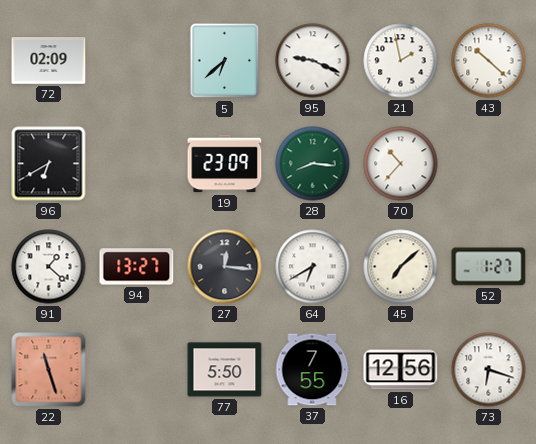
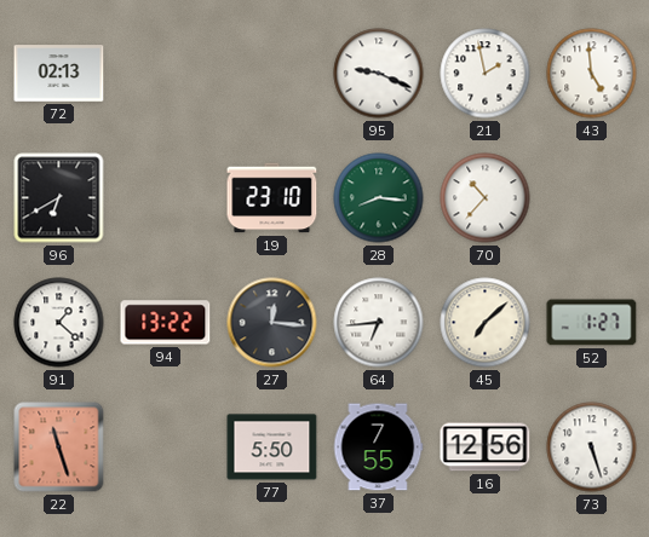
72: 02:09 -> 02:13 (59, 74)
5: 6:38 -> none (225, 61)
43: 10:22 -> 4:59 (592, 74)
19: 23:09 -> 23:10 (272, 198)
94: 13:27 -> 13:22 (166, 323)
64: 6:40 -> 6:44 (379, 323)
73: 6:18 -> 5:27 (592, 447)
